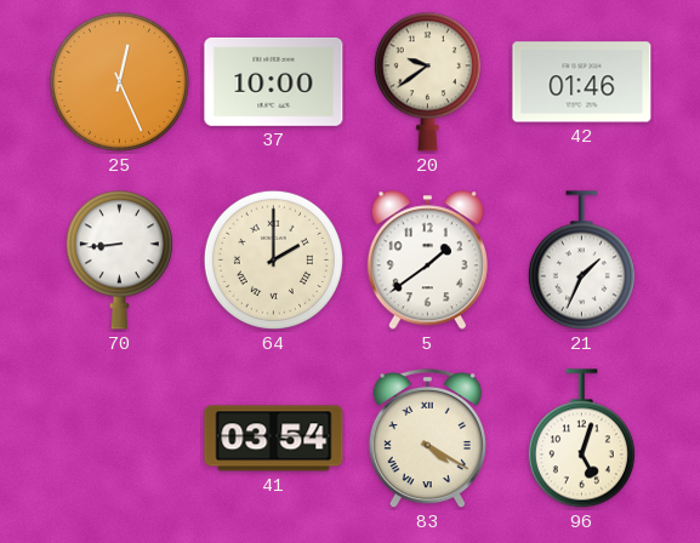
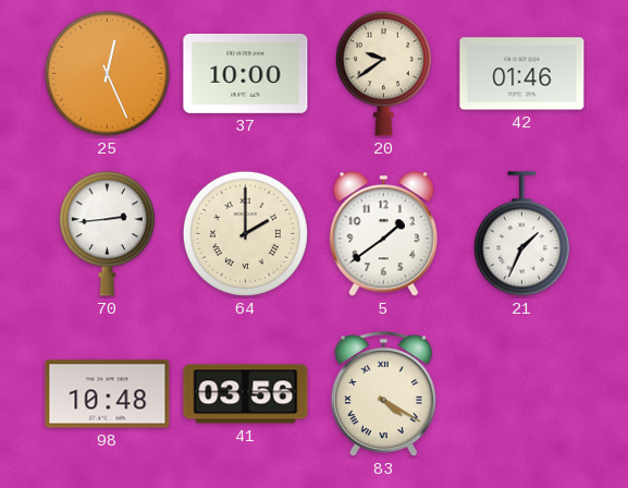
70: 8:44 -> 2:44 (107, 234)
98: none -> 10:48 (108, 394)
41: 03:54 -> 03:56 (246, 394)
96: 5:03 -> none (581, 439)
